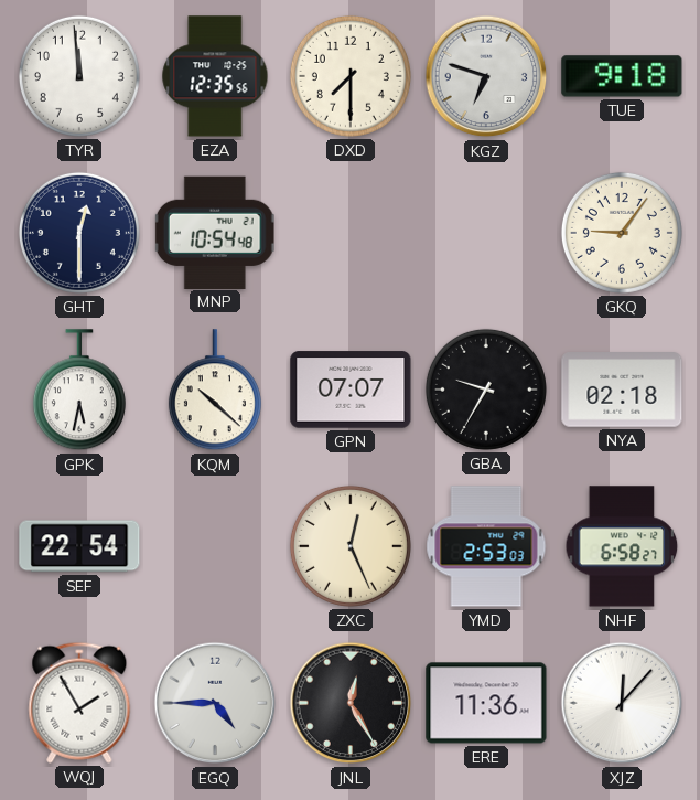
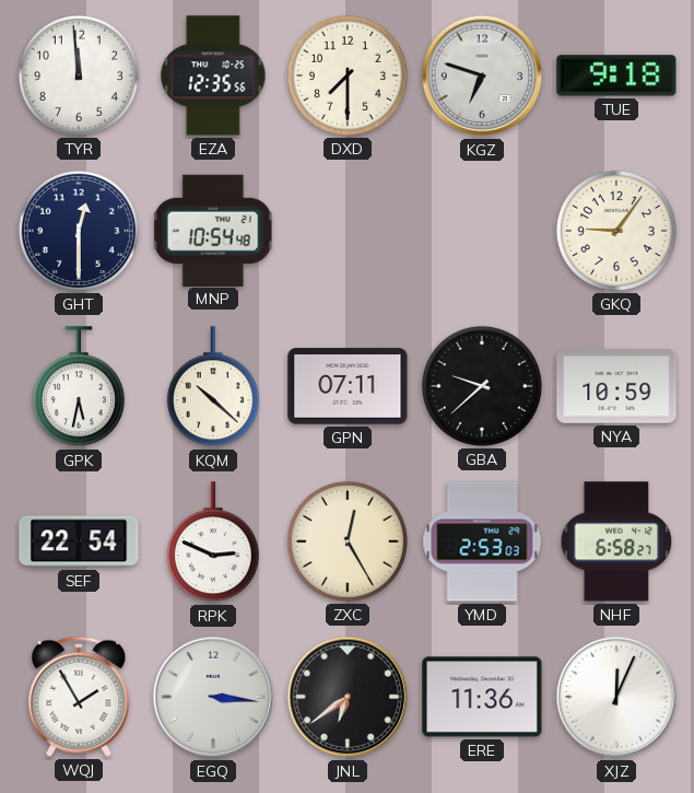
GPN: 07:07 -> 07:11 (348, 386)
GBA: 9:35 -> 9:38 (482, 386)
NYA: 02:18 -> 10:59 (616, 386)
RPK: none -> 2:49 (213, 543)
ZXC: 12:26 -> 12:25 (348, 541)
EGQ: 4:45 -> 3:16 (213, 697)
JNL: 12:25 -> 6:39 (348, 697)
XJZ: 12:07 -> 12:04 (616, 697)
